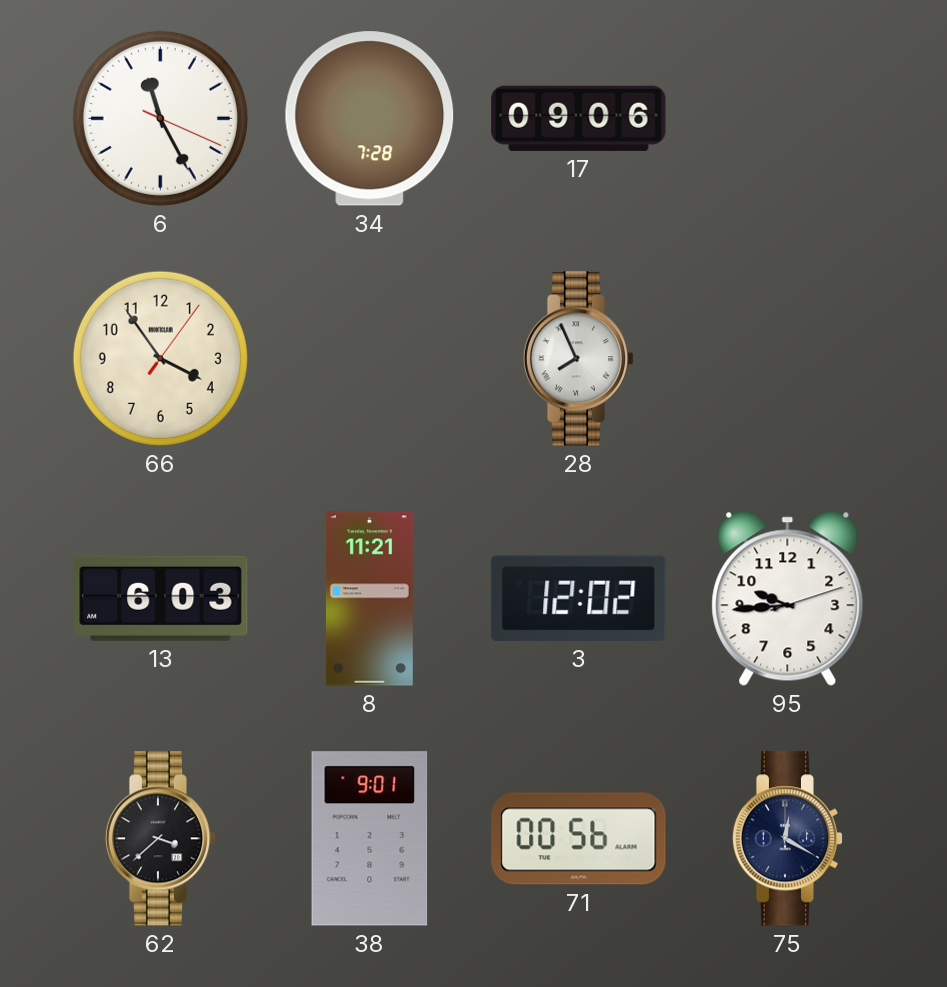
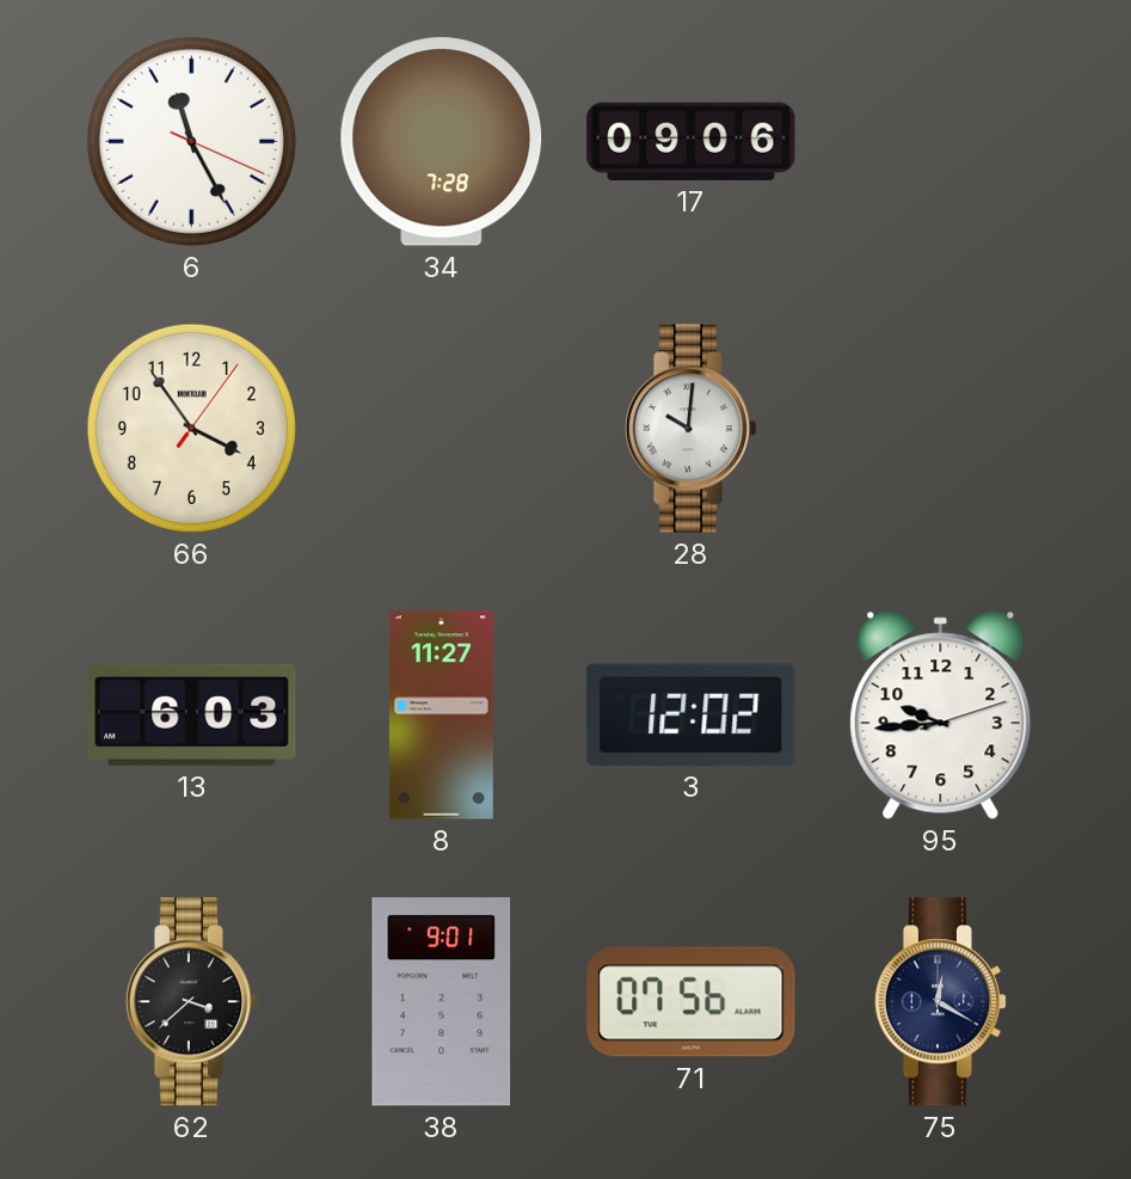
28: 7:56 -> 10:01 (691, 429)
8: 11:21 -> 11:27 (441, 716)
71: 00:56 -> 07:56 (691, 1002)
